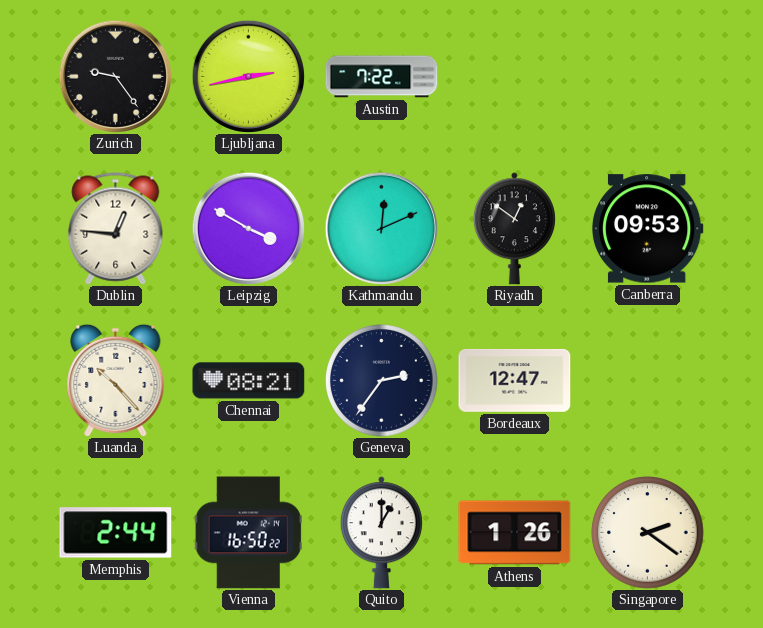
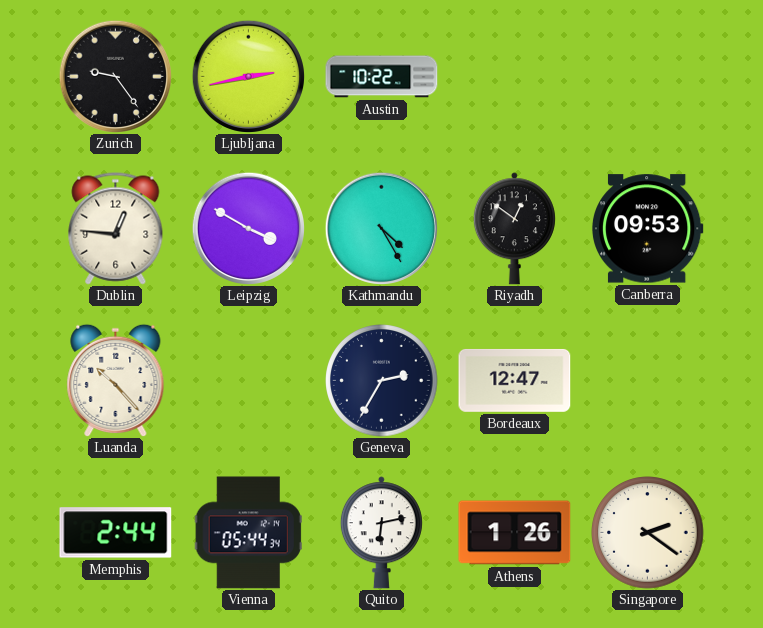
Austin: 7:22 -> 10:22 (382, 77)
Kathmandu: 12:11 -> 4:25 (381, 228)
Chennai: 08:21 -> none (249, 381)
Geneva: 2:36 -> 2:35 (382, 381)
Vienna: 16:50 -> 05:44 (248, 533)
Quito: 1:00 -> 6:13 (381, 533)
